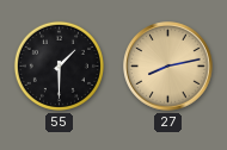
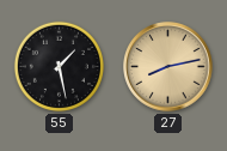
55: 1:30 -> 1:28 (59, 66)
